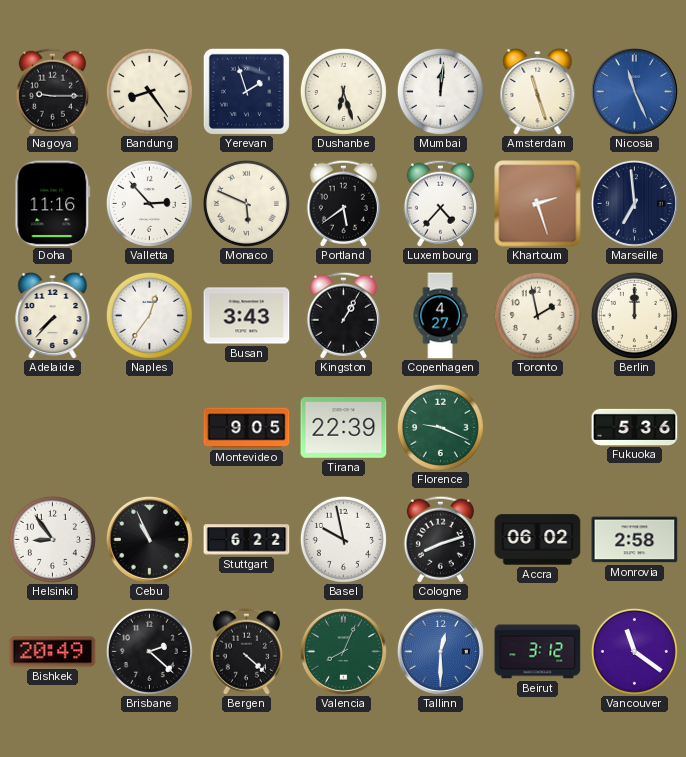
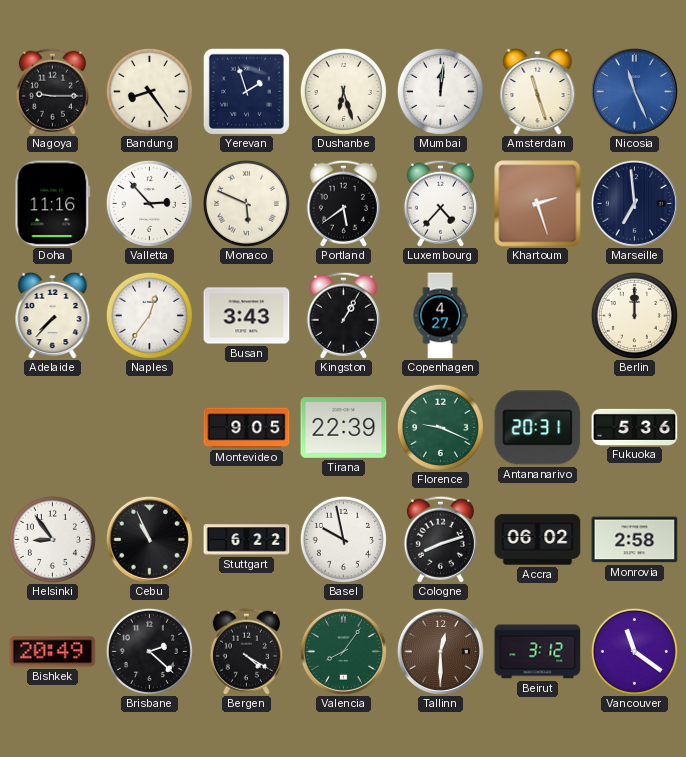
Toronto: 1:58 -> none (537, 315)
Antananarivo: none -> 20:31 (538, 428)
Bergen: 4:22 -> 4:20 (246, 651)
Valencia: 8:04 -> 8:06 (343, 651)
Tallinn dial: blue -> brown (440, 651)
